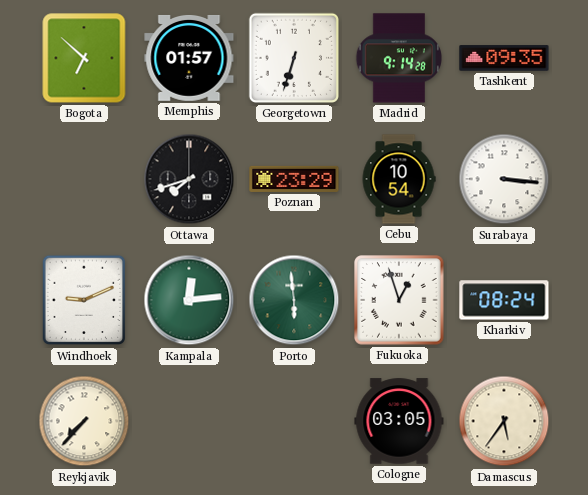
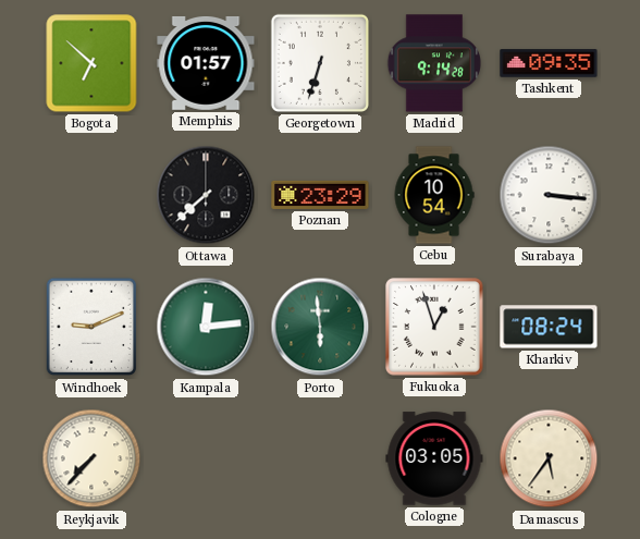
Ottawa: 7:42 -> 7:38 (206, 195)
